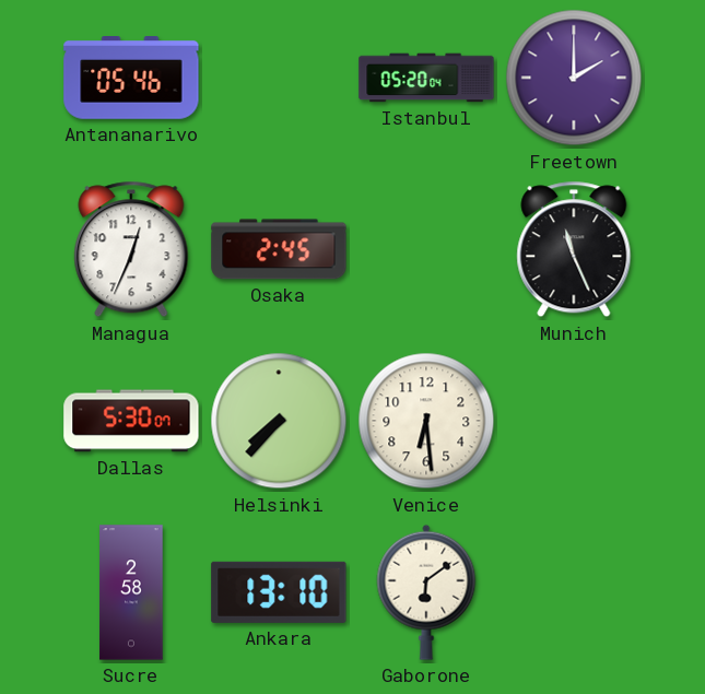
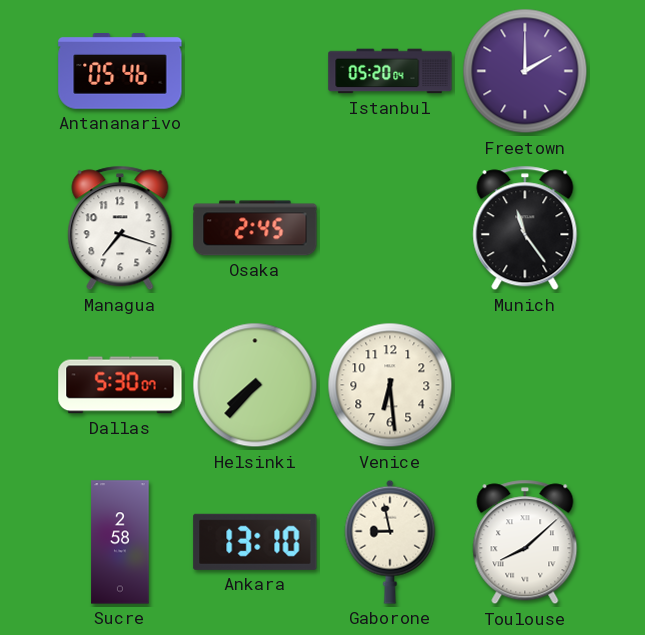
Managua: 12:34 -> 7:18 (120, 228)
Munich: 11:26 -> 11:24 (525, 228)
Gaborone: 6:09 -> 8:58 (390, 542)
Toulouse: none -> 8:08 (525, 542)
